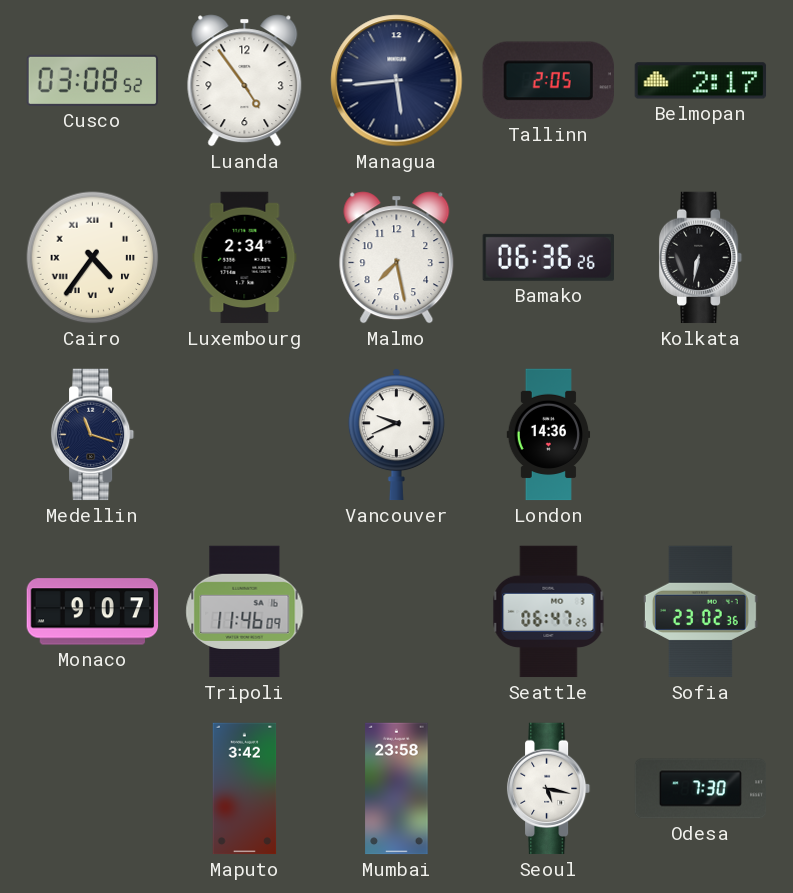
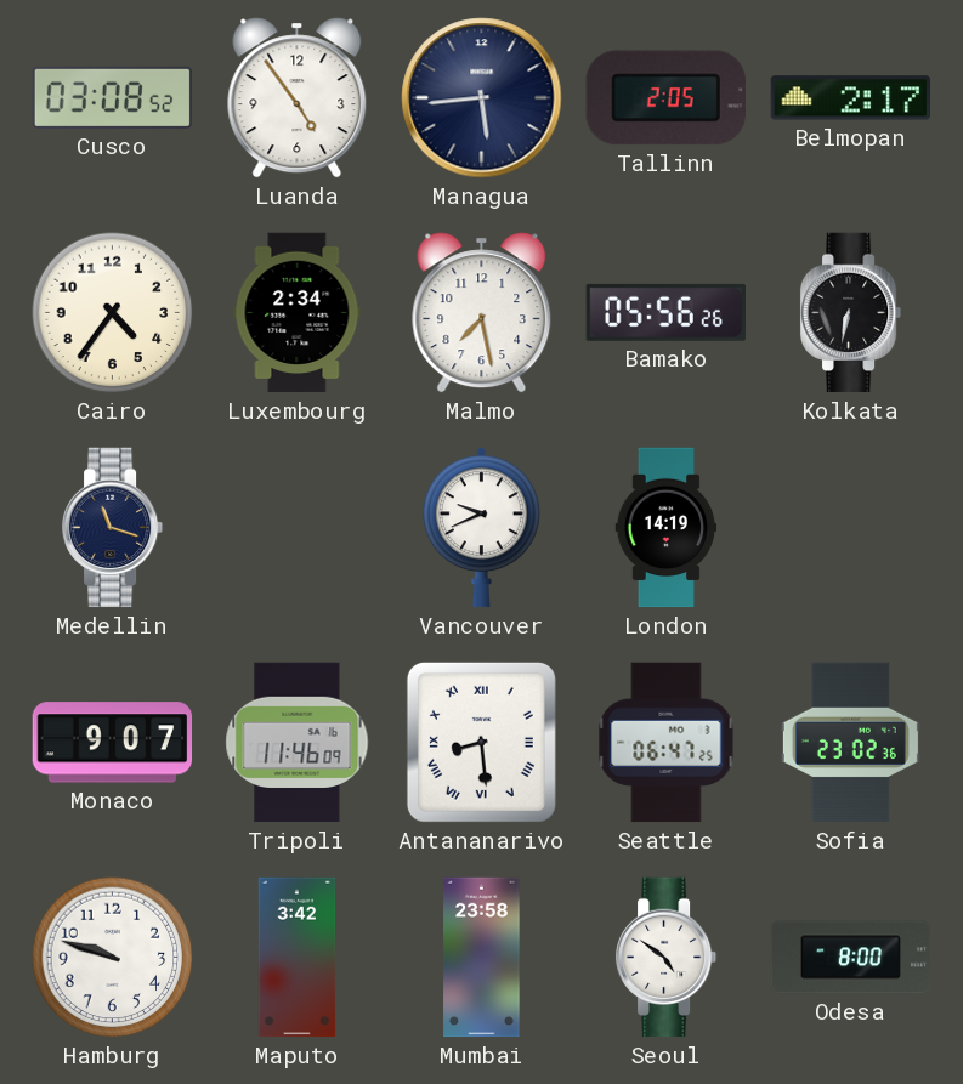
Cairo numerals: Roman -> Arabic (113, 313)
Bamako: 06:36 -> 05:56 (665, 312)
London: 14:36 -> 14:19 (667, 528)
Antananarivo: none -> 8:29 (481, 742)
Hamburg: none -> 9:48 (113, 958)
Seoul: 5:17 -> 4:51 (667, 958)
Odesa: 7:30 -> 8:00 (851, 958)
